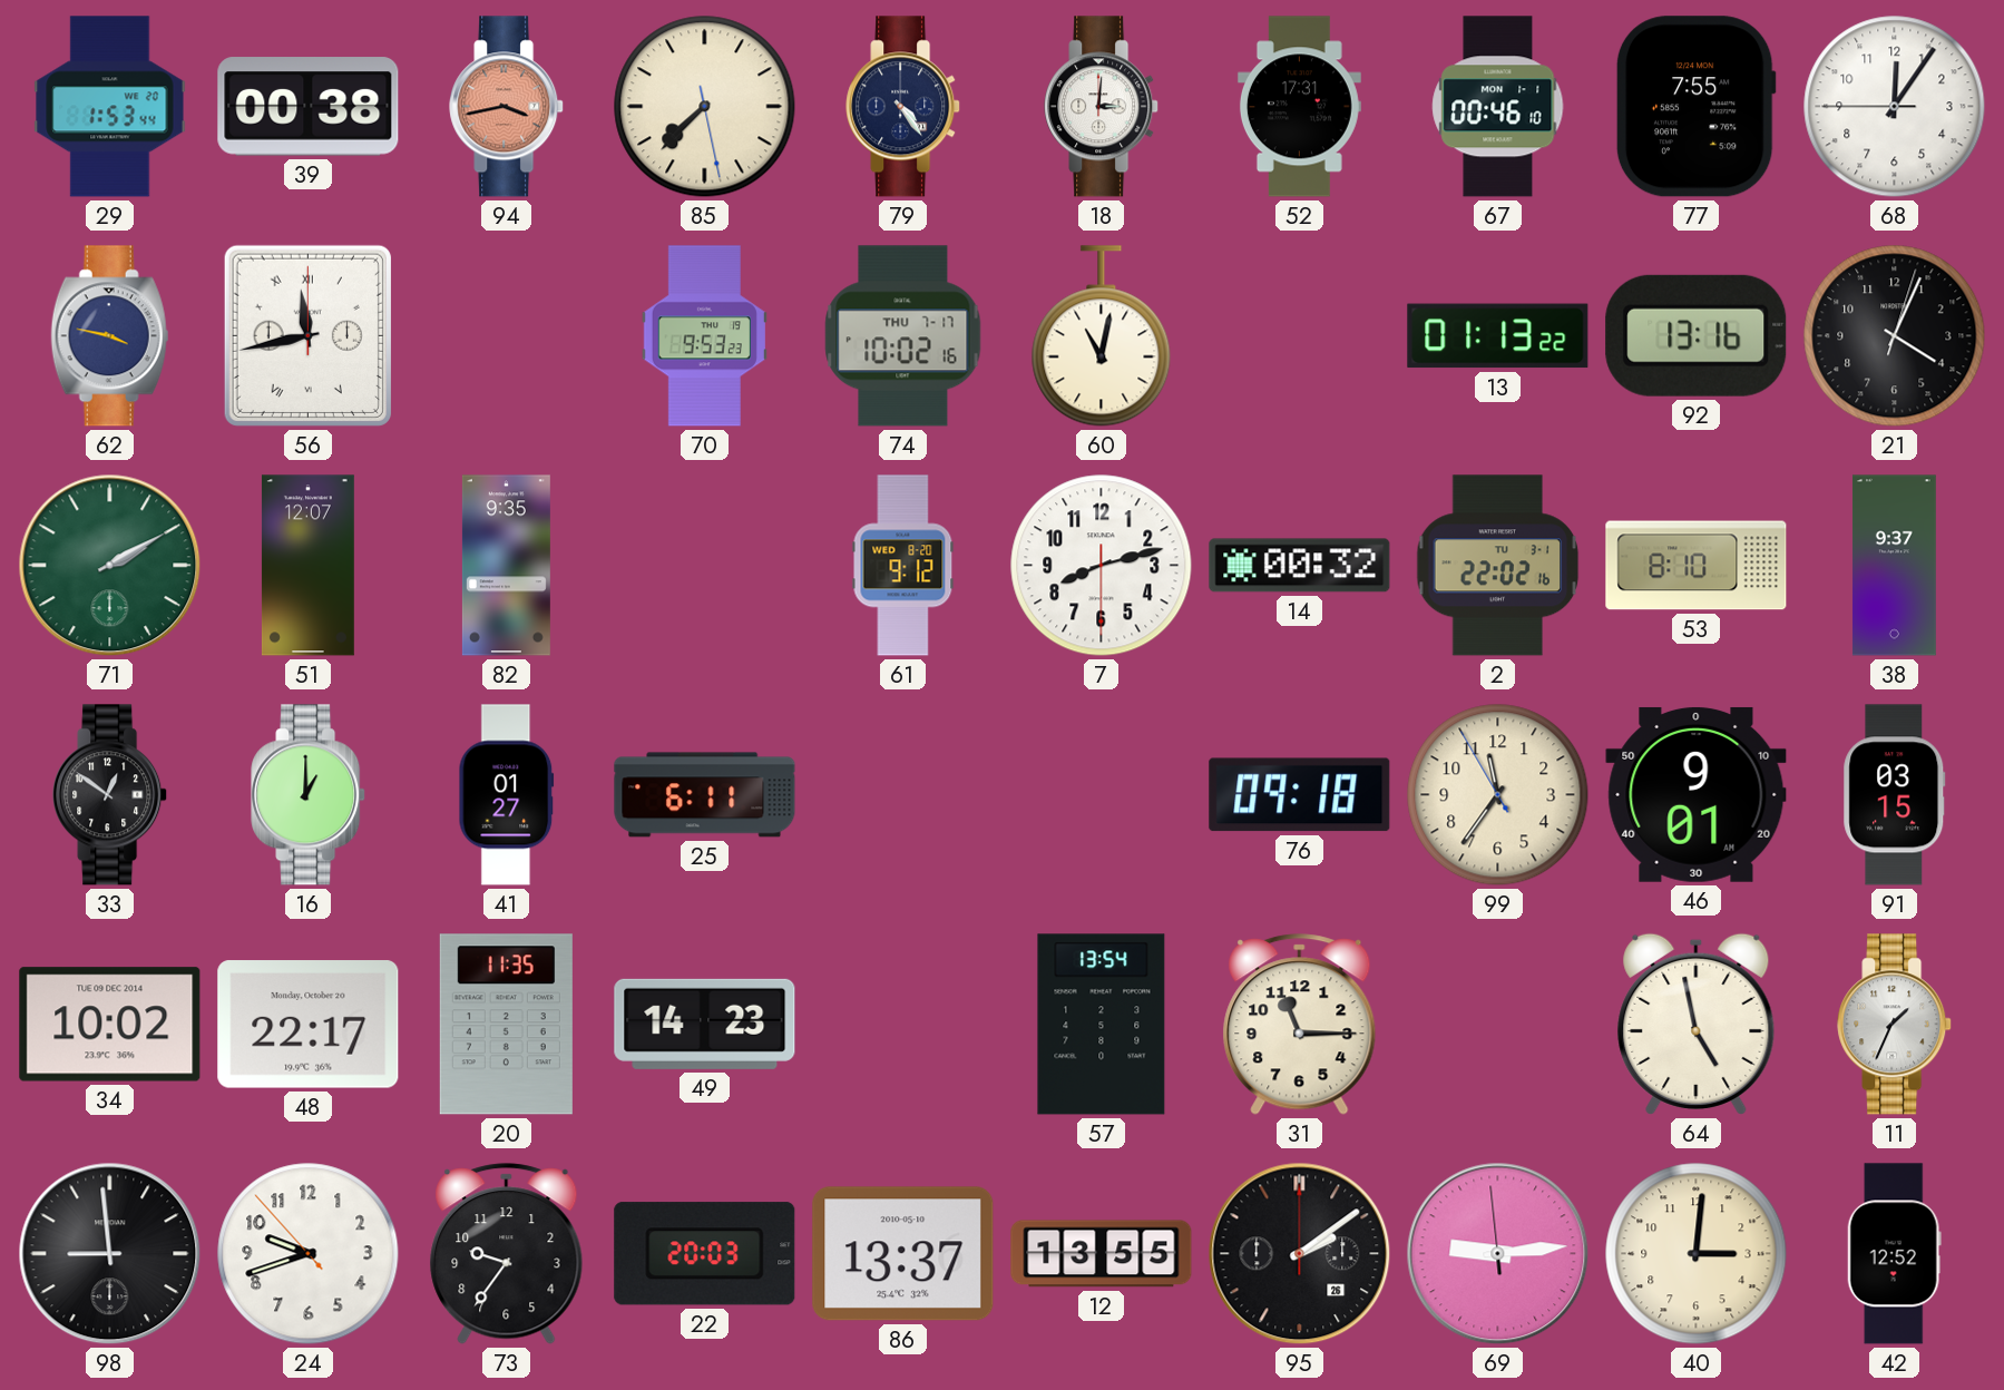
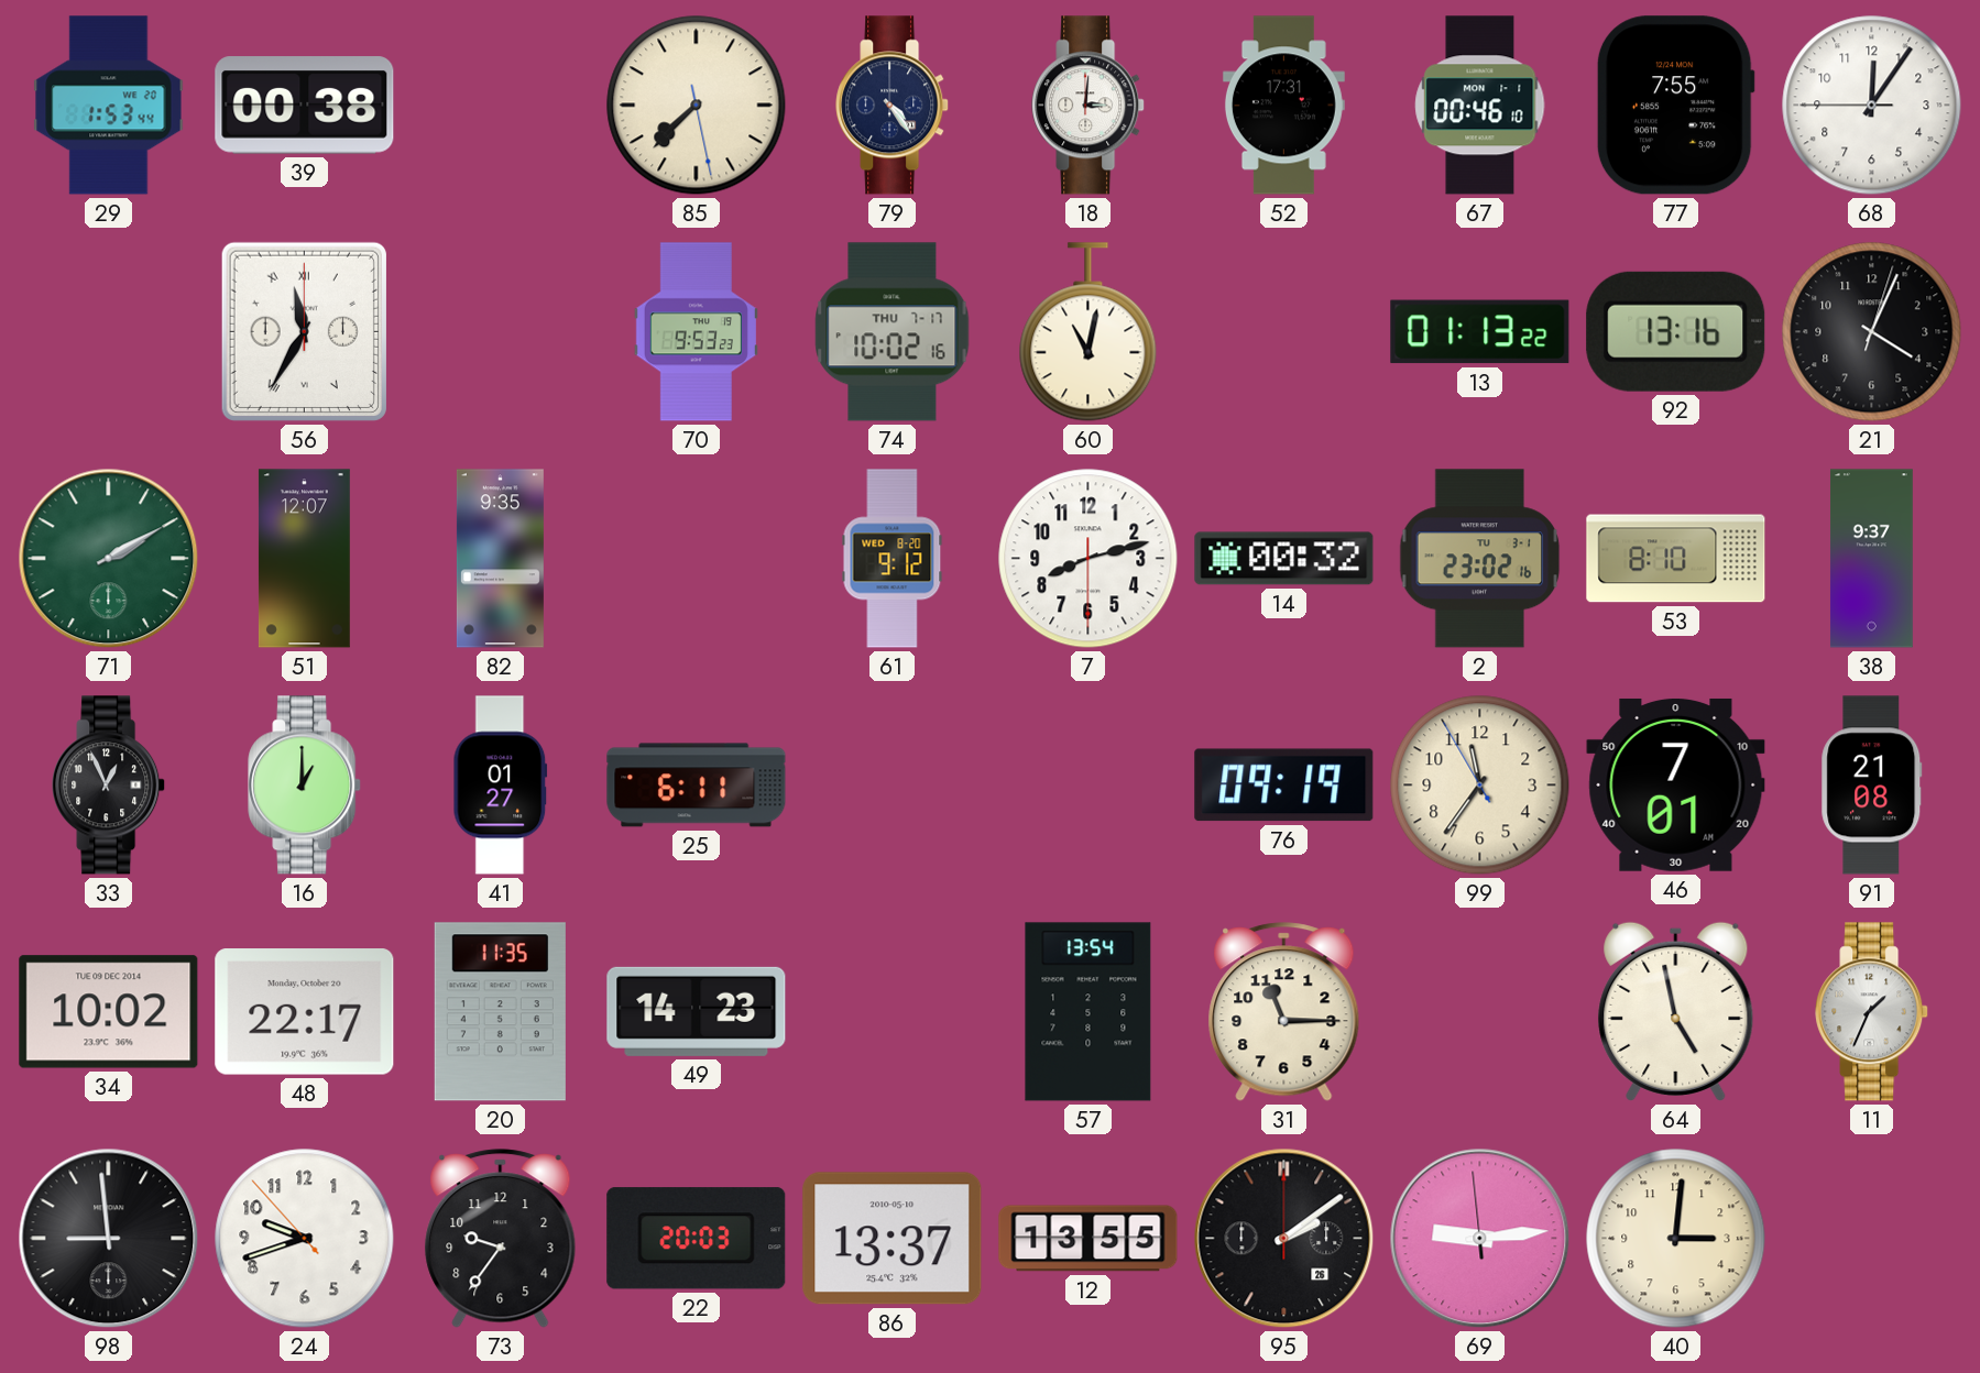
94: 3:43 -> none (507, 107)
62: 3:47 -> none (110, 336)
56: 11:43 -> 11:35 (304, 331)
2: 22:02 -> 23:02 (1480, 559)
33: 12:51 -> 12:56 (109, 786)
76: 09:18 -> 09:19 (1284, 786)
46: 9:01 -> 7:01 (1676, 784)
91: 03:15 -> 21:08 (1872, 786)
42: 12:52 -> none (1894, 1254)
